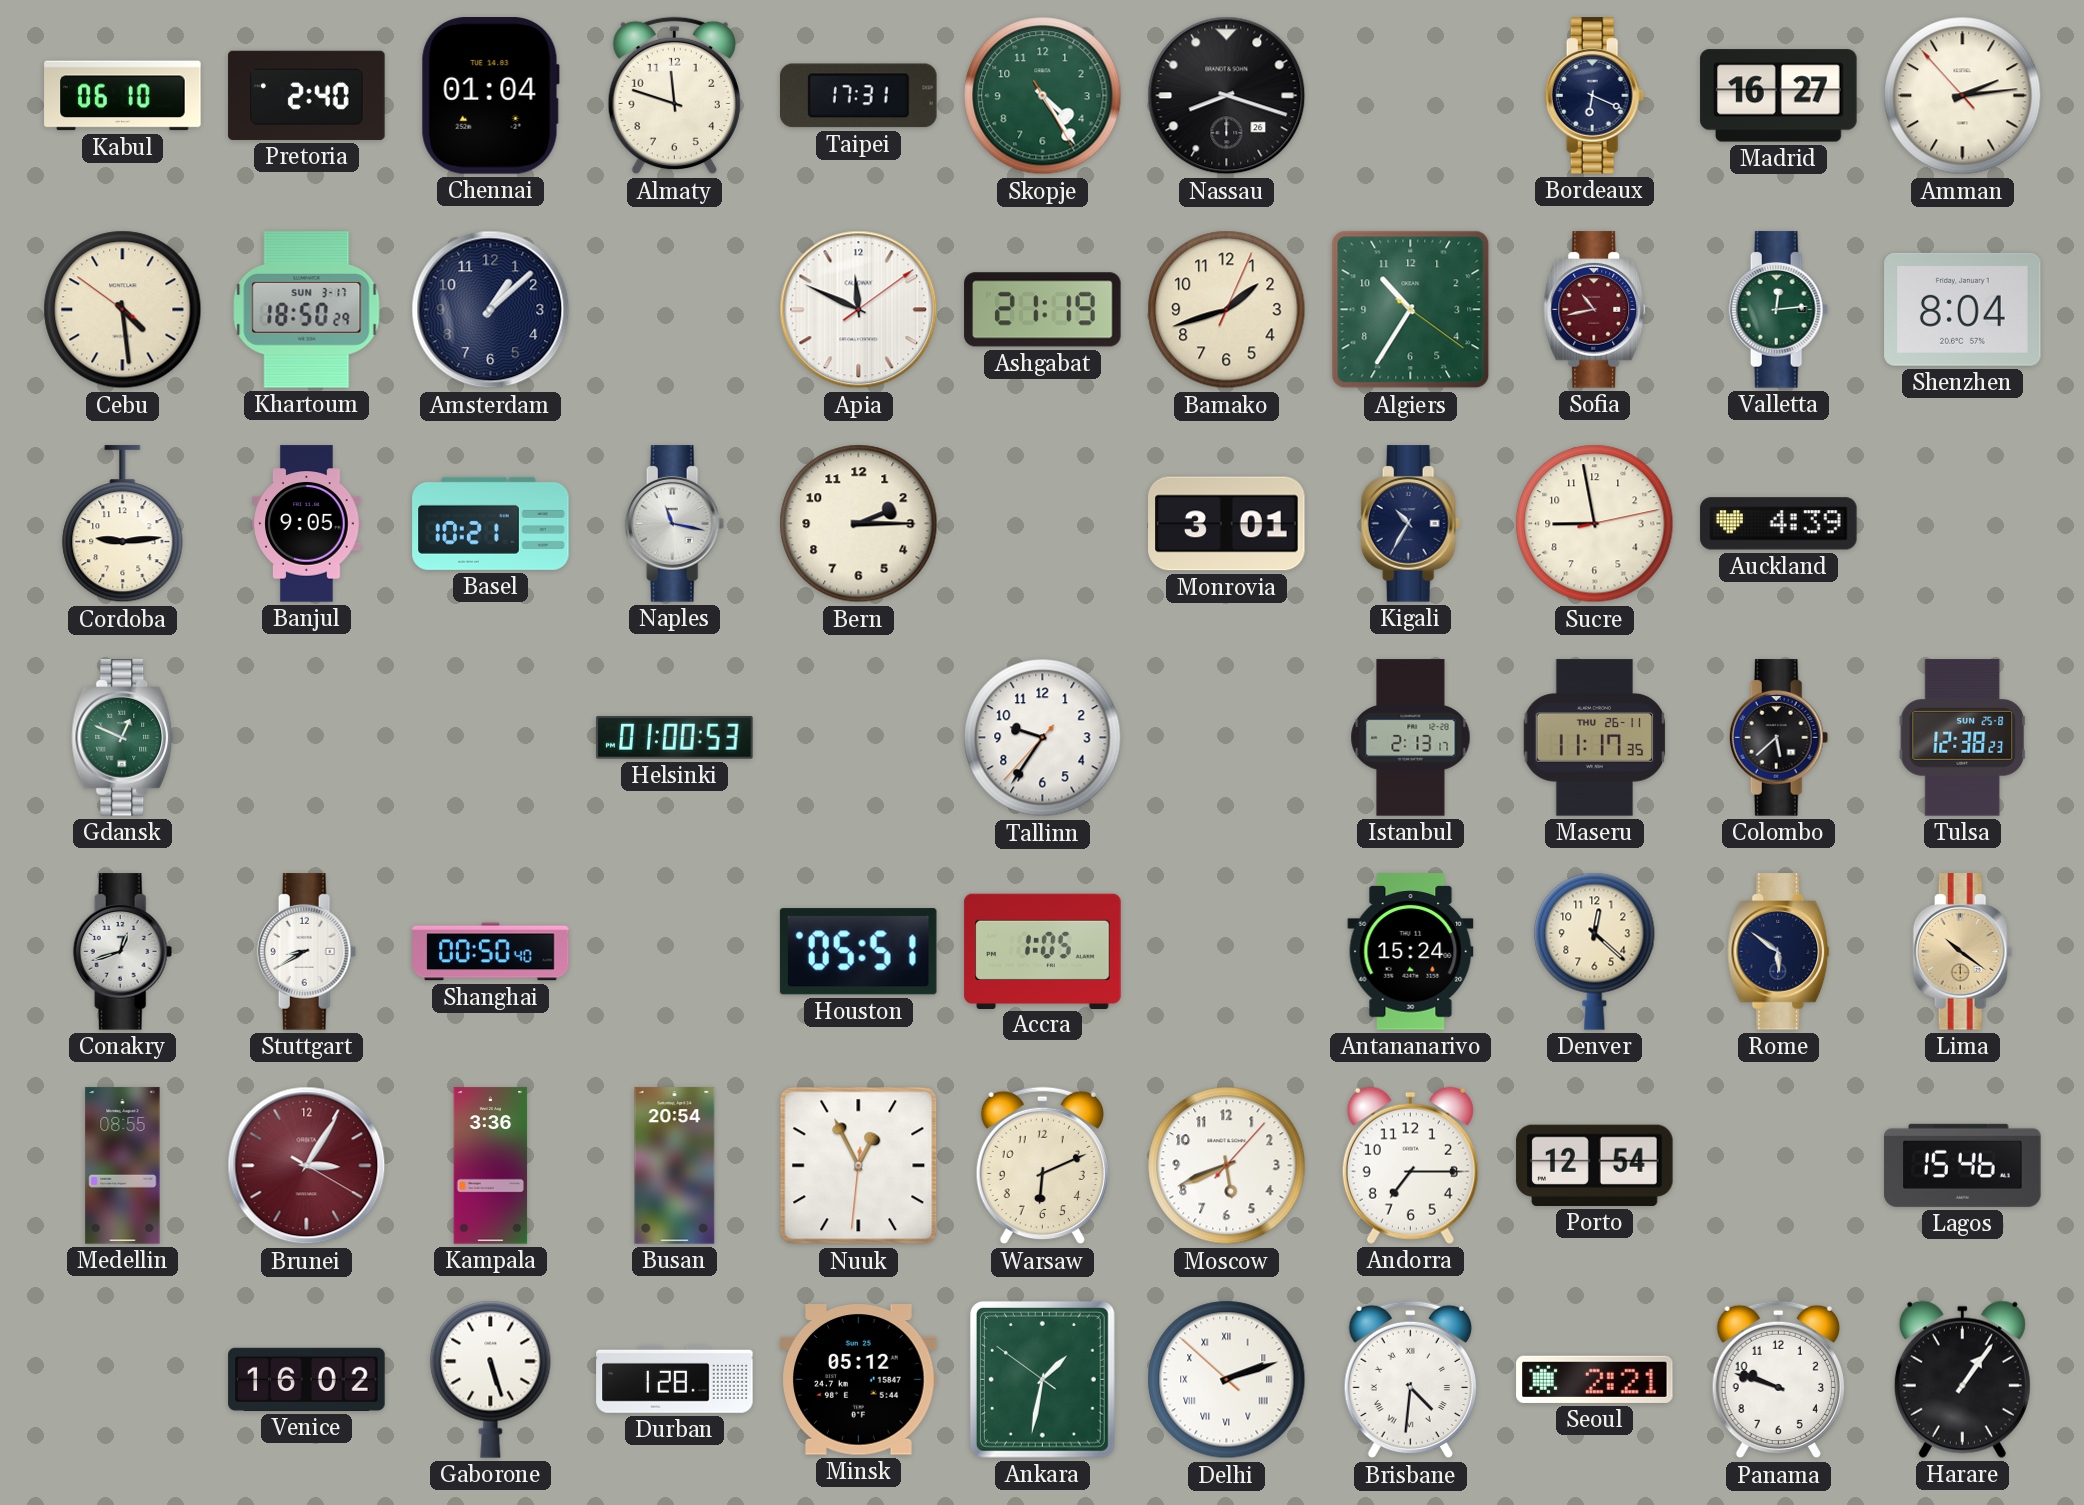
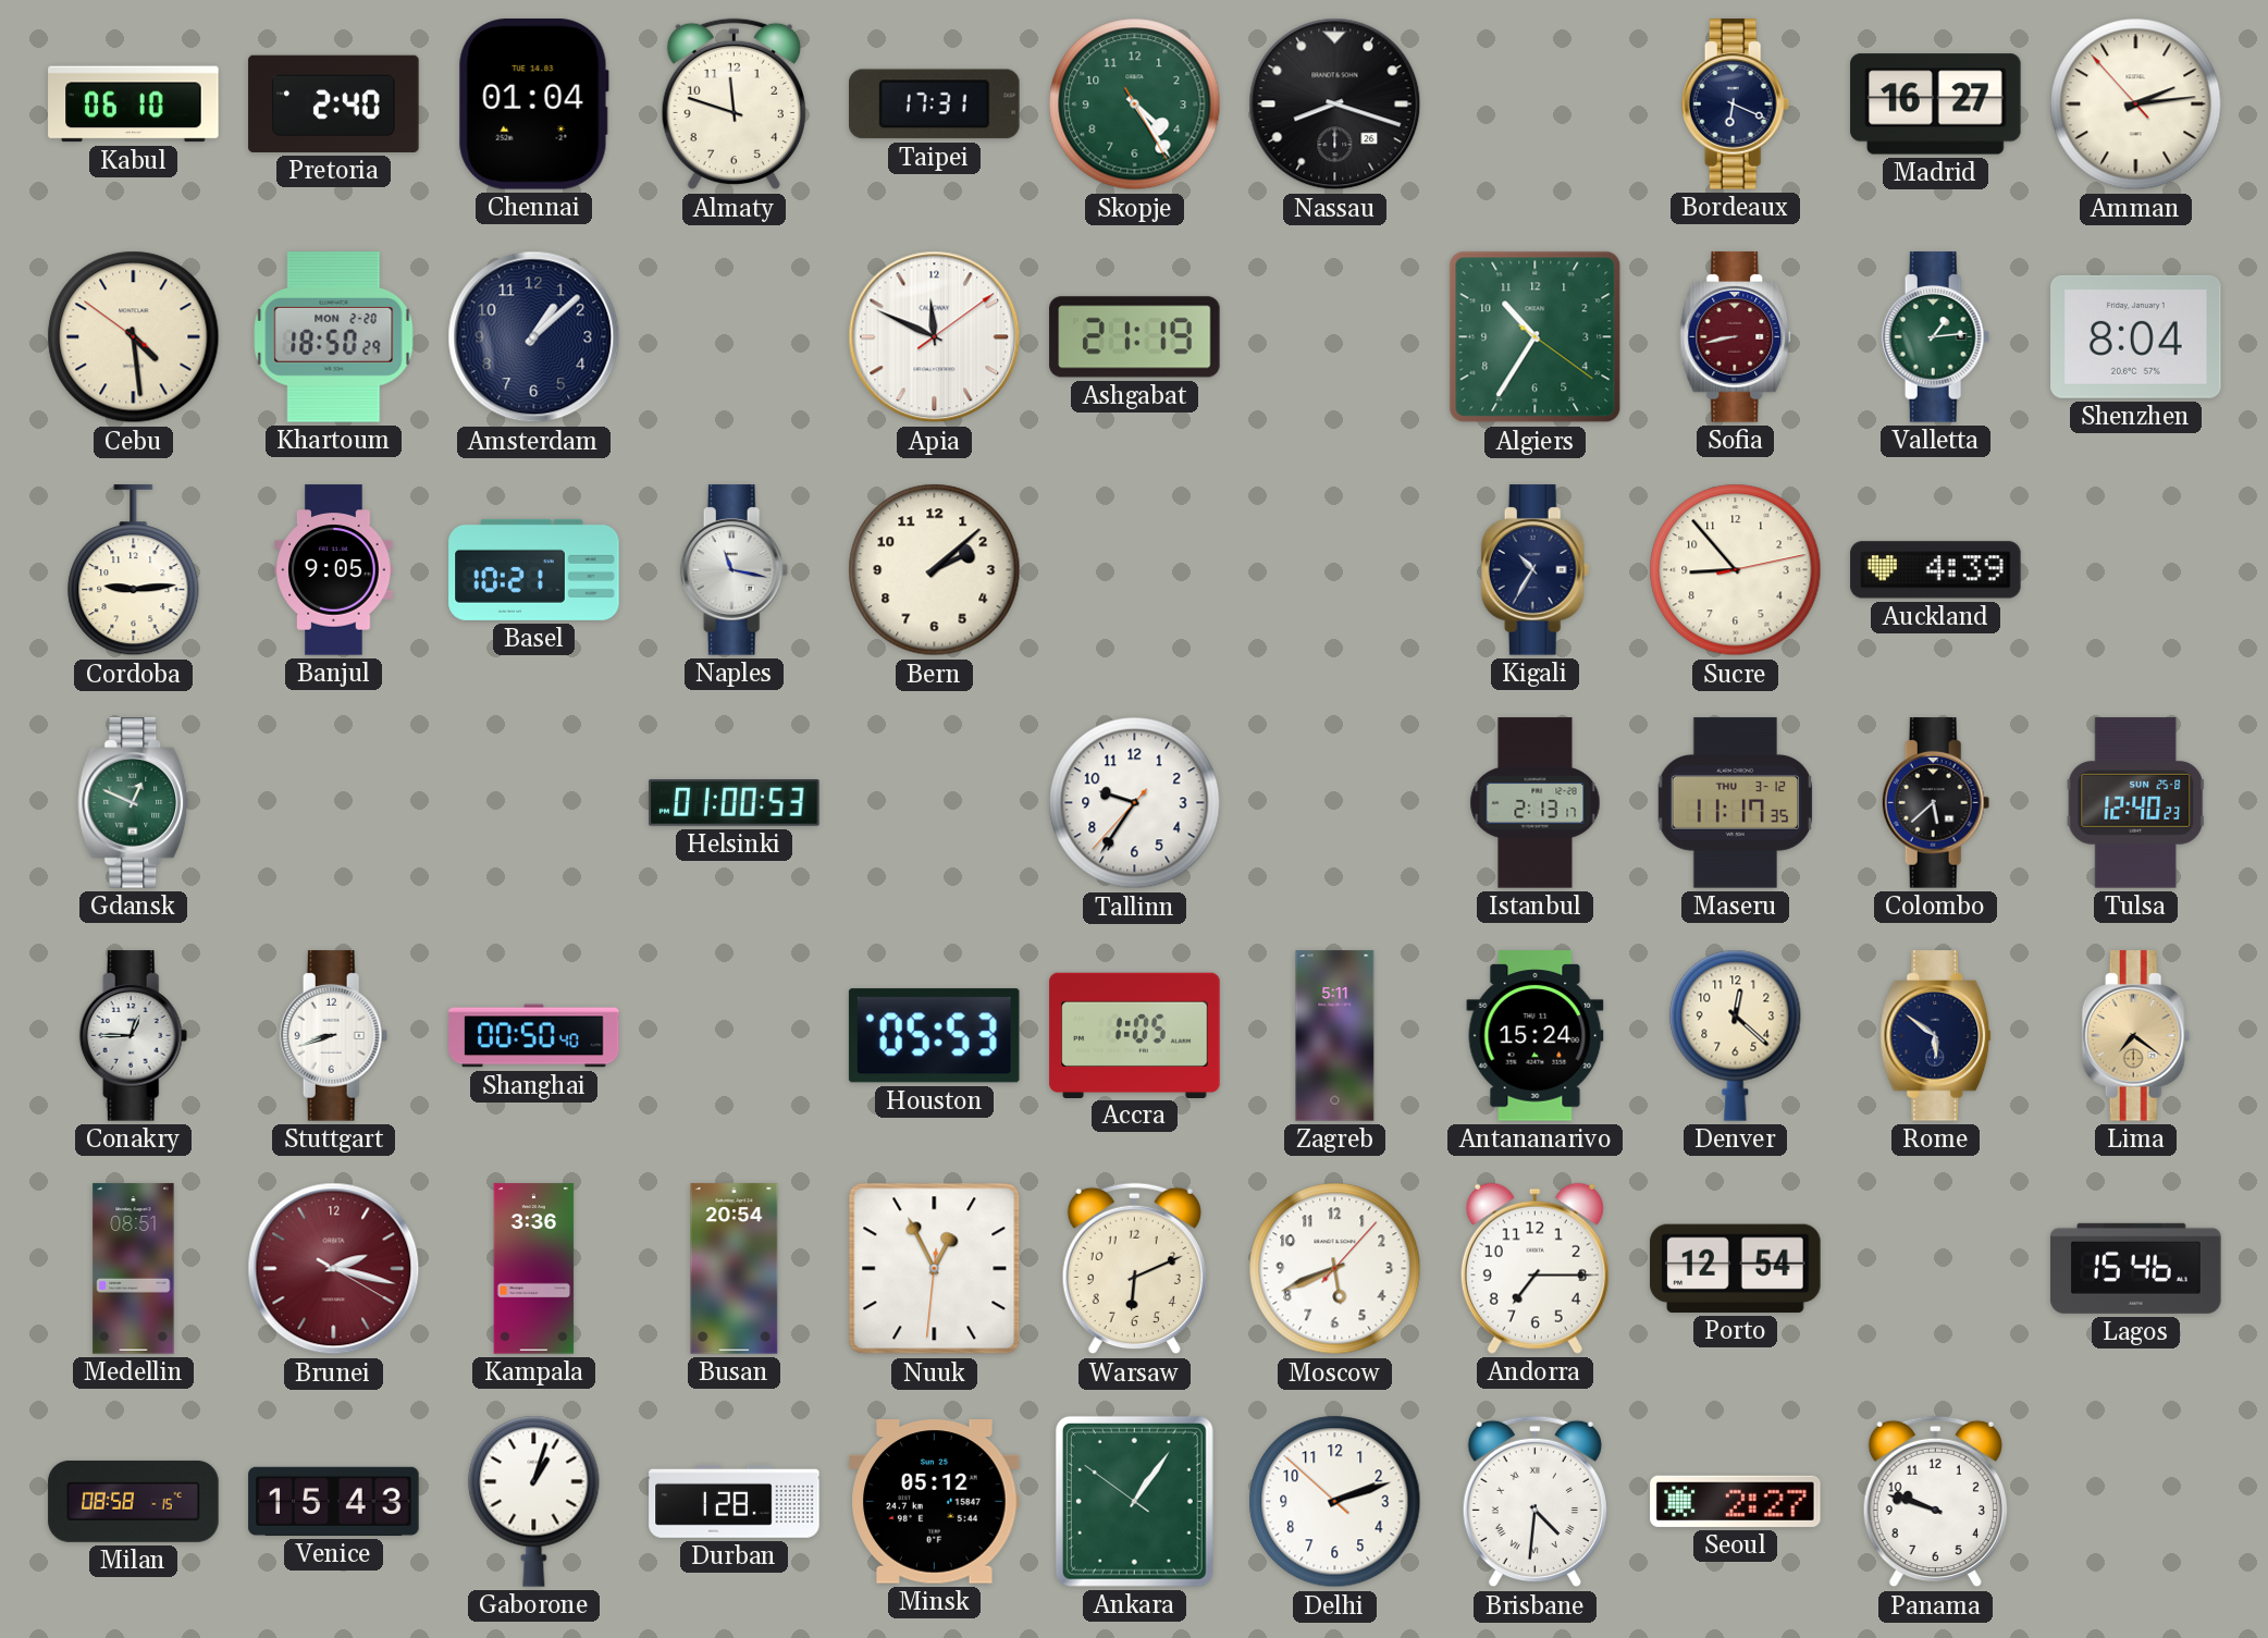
Khartoum date: SUN 3-17 -> MON 2-20 (334, 337)
Bamako: 1:42 -> none (1227, 310)
Sofia: 10:43 -> 8:43 (1736, 337)
Valletta: 12:14 -> 1:14 (1936, 337)
Bern: 2:15 -> 2:08 (935, 570)
Monrovia: 3:01 -> none (1227, 524)
Sucre: 8:58 -> 8:53 (1736, 570)
Maseru date: THU 26-11 -> THU 3-12 (1736, 803)
Tulsa: 12:38 -> 12:40 (2136, 803)
Conakry: 12:42 -> 12:45 (134, 1036)
Stuttgart: 8:40 -> 8:42 (334, 1036)
Houston: 05:51 -> 05:53 (934, 1036)
Zagreb: none -> 5:11 (1335, 1036)
Lima: 10:21 -> 7:21 (2136, 1036)
Medellin: 08:55 -> 08:51 (134, 1269)
Brunei: 3:05 -> 2:17 (334, 1269)
Milan: none -> 08:58 (134, 1501)
Venice: 16:02 -> 15:43 (334, 1501)
Gaborone: 5:27 -> 1:03 (534, 1501)
Ankara: 1:31 -> 1:05 (1134, 1501)
Delhi numerals: Roman -> Arabic (1335, 1502)
Seoul: 2:21 -> 2:27 (1736, 1501)
Harare: 1:06 -> none (1962, 1379)
